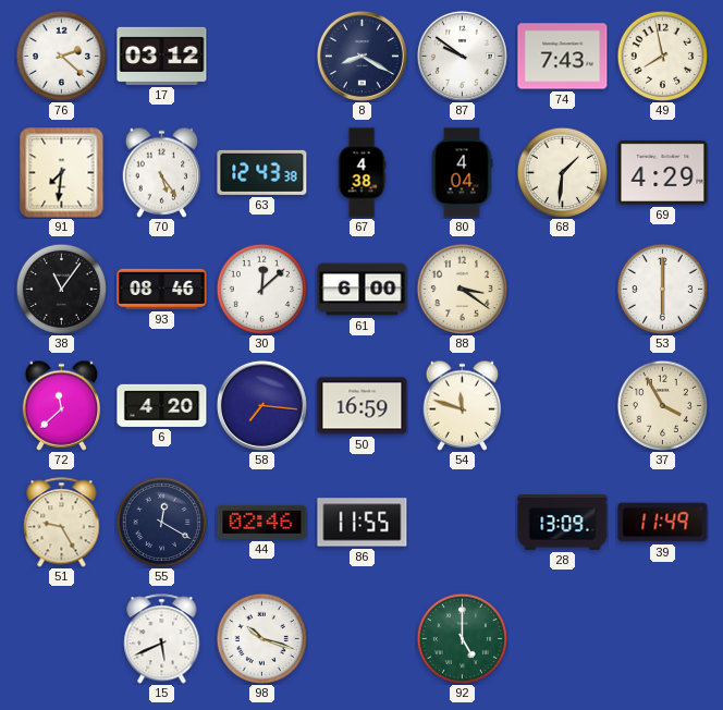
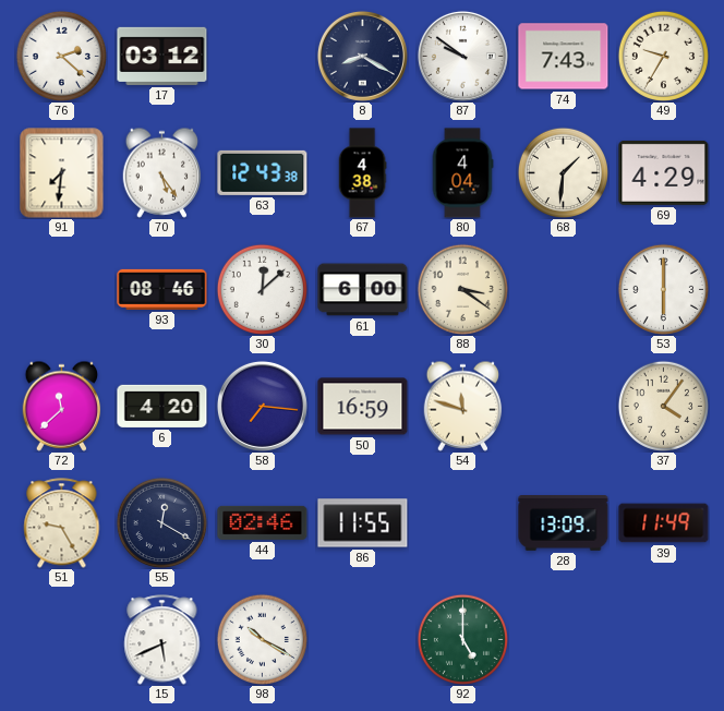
49: 7:58 -> 9:35 (663, 56)
38: 11:06 -> none (61, 289)
37: 3:55 -> 4:06 (663, 406)
98: 10:18 -> 10:20 (262, 639)
